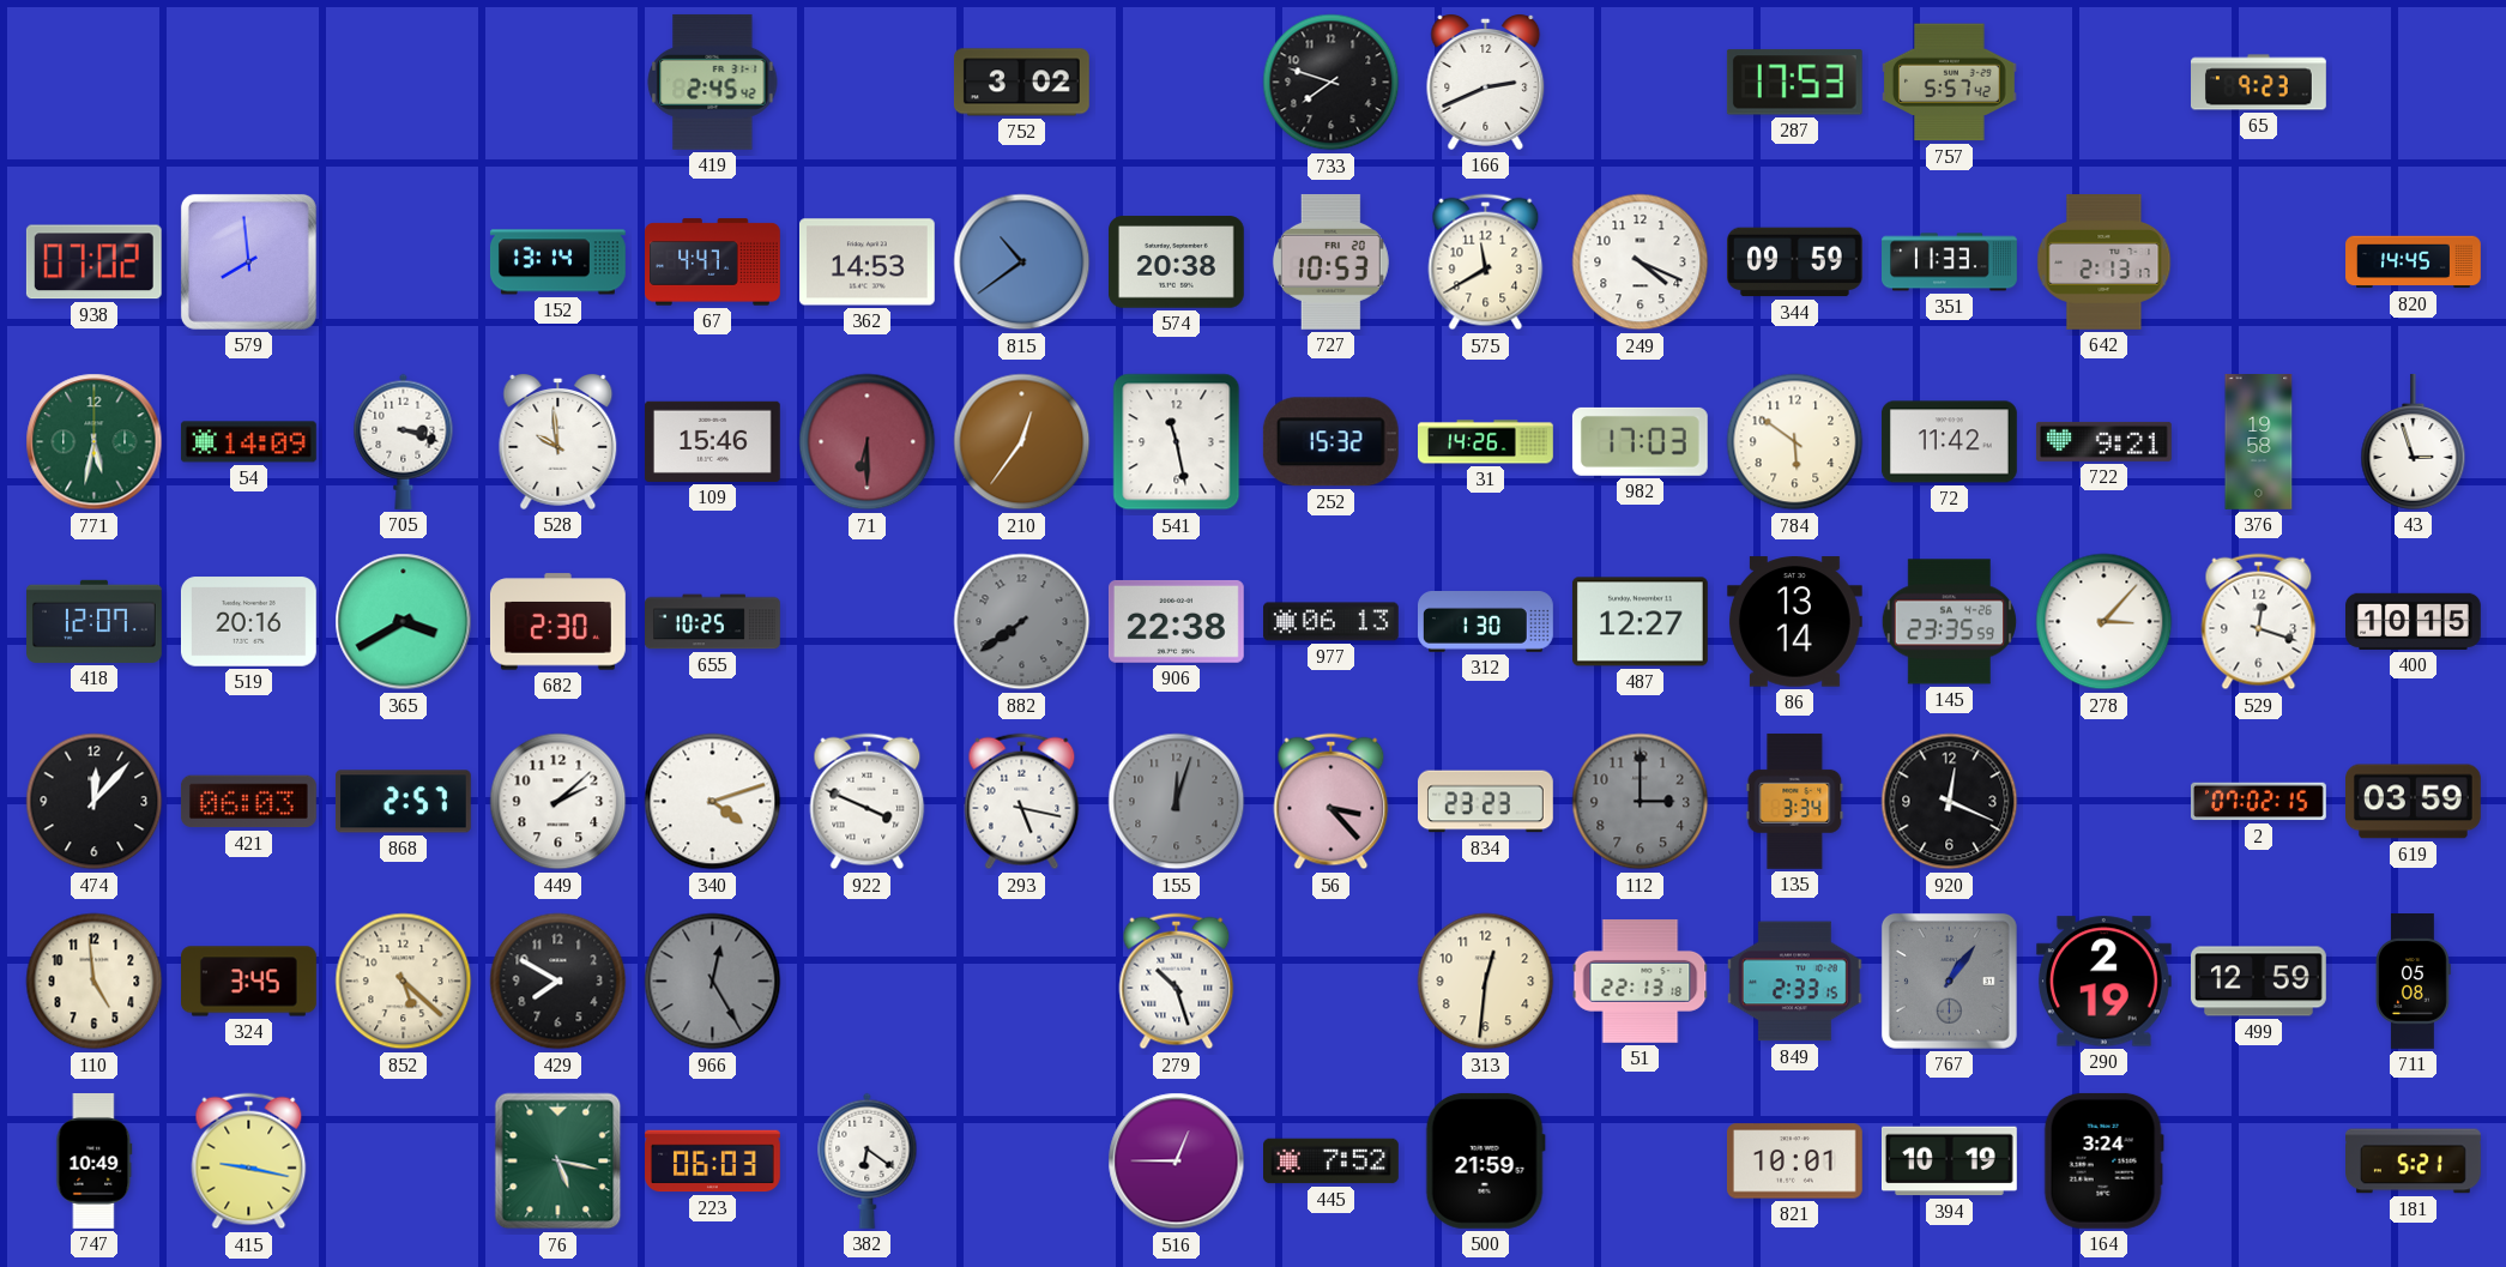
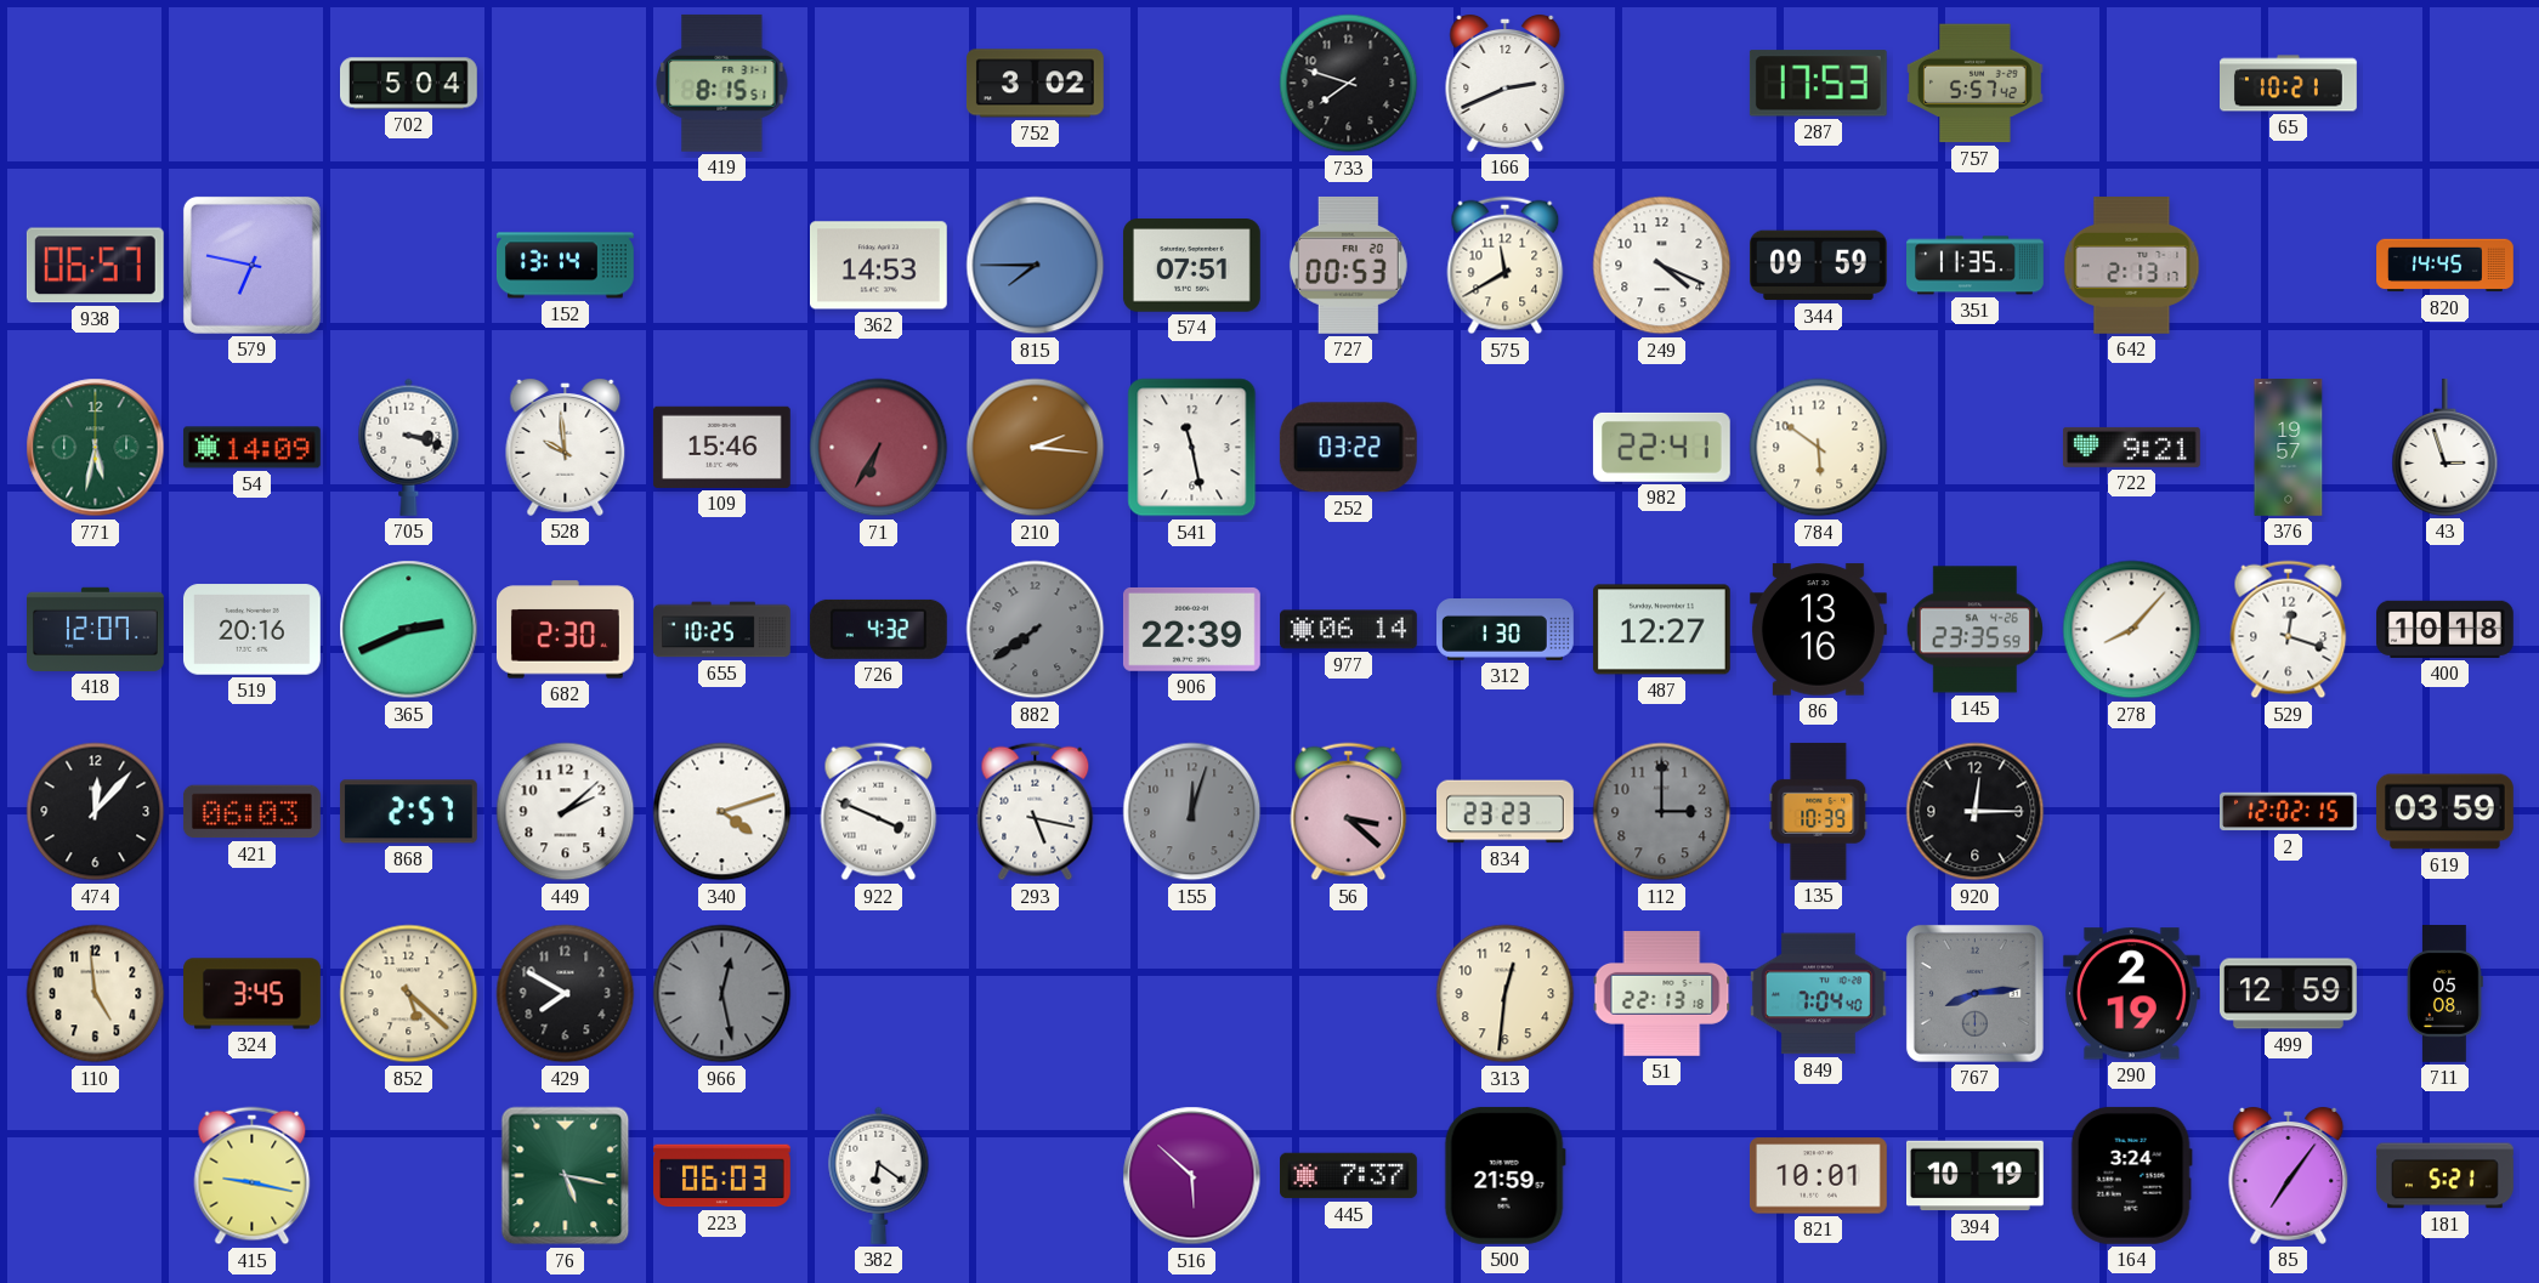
702: none -> 5:04 (409, 84)
419: 2:45 -> 8:15 (722, 83)
65: 9:23 -> 10:21 (2289, 84)
938: 07:02 -> 06:57 (95, 266)
579: 7:59 -> 6:47 (251, 265)
67: 4:47 -> none (713, 263)
815: 10:39 -> 7:45 (1036, 266)
574: 20:38 -> 07:51 (1191, 266)
727: 10:53 -> 00:53 (1348, 265)
351: 11:33 -> 11:35 (1976, 266)
71: 6:30 -> 6:35 (879, 448)
210: 12:36 -> 2:16 (1036, 448)
252: 15:32 -> 03:22 (1348, 448)
31: 14:26 -> none (1486, 442)
982: 17:03 -> 22:41 (1661, 447)
72: 11:42 -> none (1950, 442)
376: 19:58 -> 19:57 (2289, 448)
365: 3:40 -> 2:41 (409, 630)
726: none -> 4:32 (878, 629)
906: 22:38 -> 22:39 (1191, 629)
977: 06:13 -> 06:14 (1349, 630)
86: 13:14 -> 13:16 (1818, 630)
278: 3:07 -> 8:07 (2132, 630)
400: 10:15 -> 10:18 (2446, 629)
56: 3:23 -> 3:22 (1349, 812)
135: 3:34 -> 10:39 (1819, 811)
920: 12:19 -> 12:15 (1976, 812)
2: 07:02 -> 12:02 (2289, 812)
966: 12:25 -> 12:28 (722, 994)
279: 10:27 -> none (1177, 982)
849: 2:33 -> 7:04 (1818, 994)
767: 1:06 -> 8:14 (1974, 993)
747: 10:49 -> none (95, 1162)
516: 12:45 -> 5:52 (1192, 1176)
445: 7:52 -> 7:37 (1349, 1176)
85: none -> 7:06 (2289, 1176)
